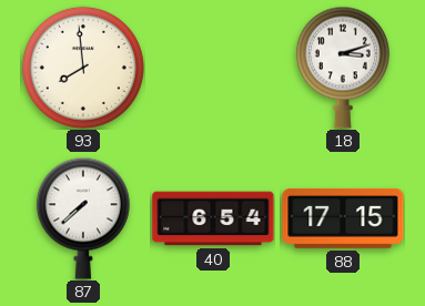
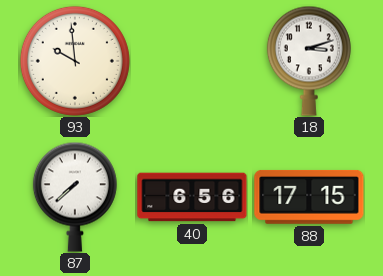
93: 7:59 -> 9:59 (75, 61)
40: 6:54 -> 6:56 (192, 197)
